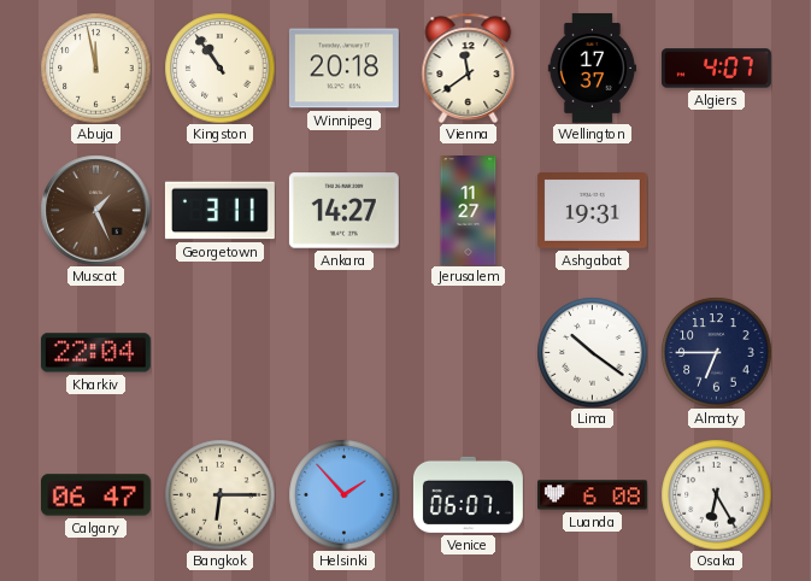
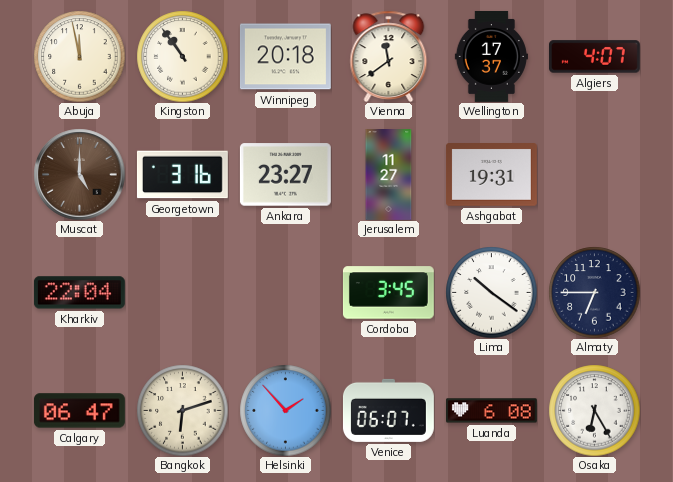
Muscat: 1:26 -> 5:00 (79, 174)
Georgetown: 3:11 -> 3:16 (182, 175)
Ankara: 14:27 -> 23:27 (285, 175)
Cordoba: none -> 3:45 (388, 293)
Bangkok: 6:15 -> 6:12 (182, 410)
